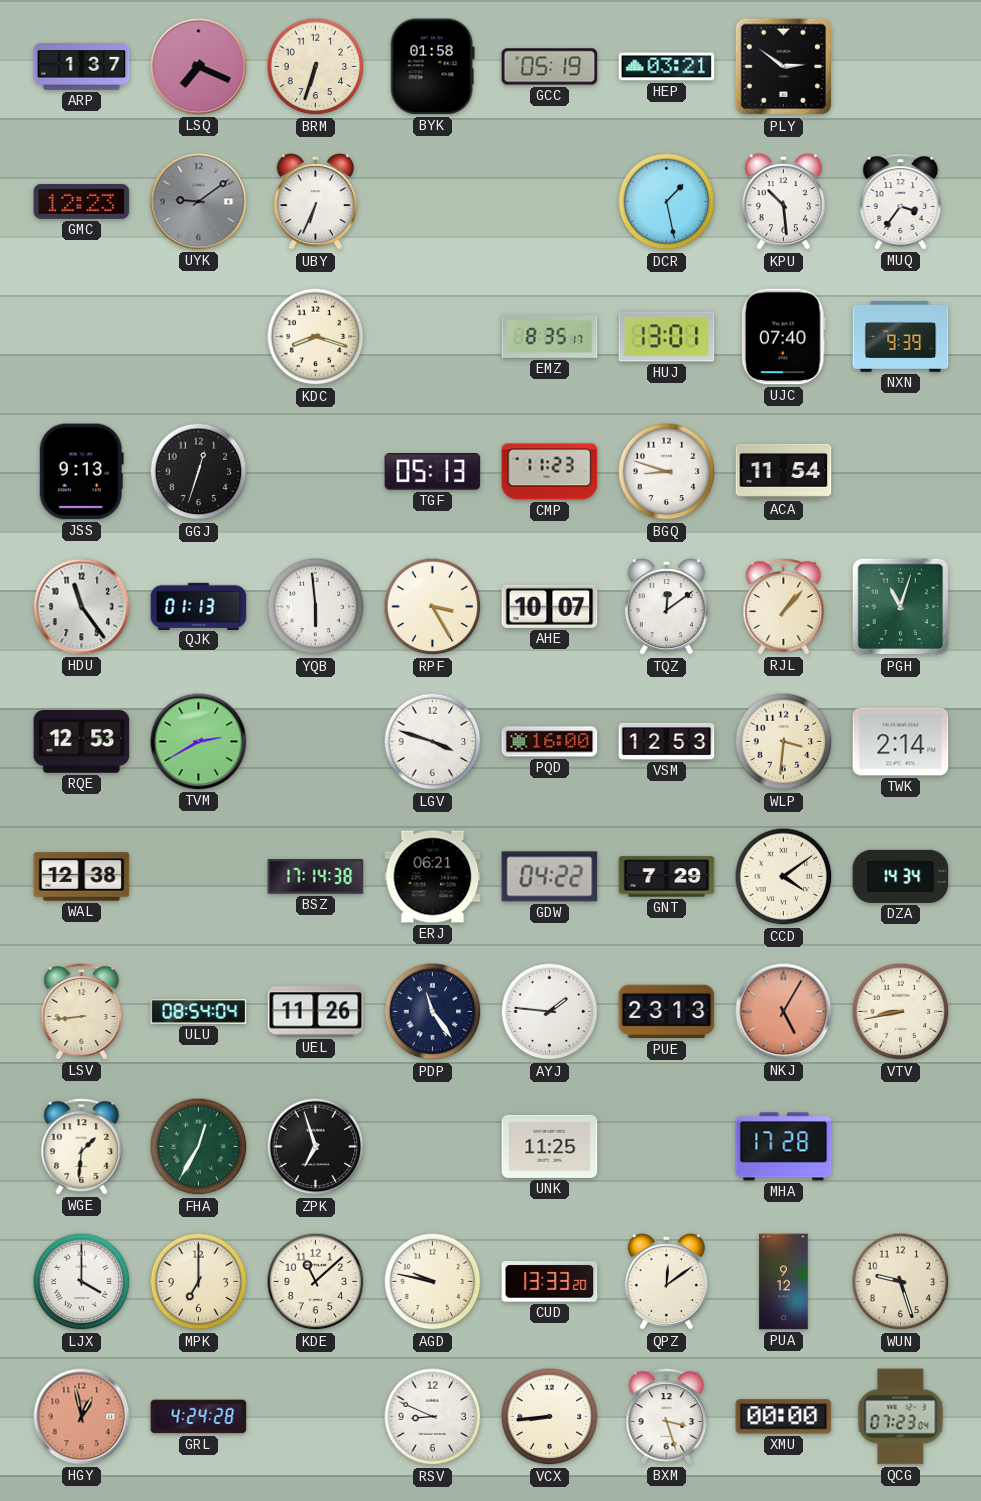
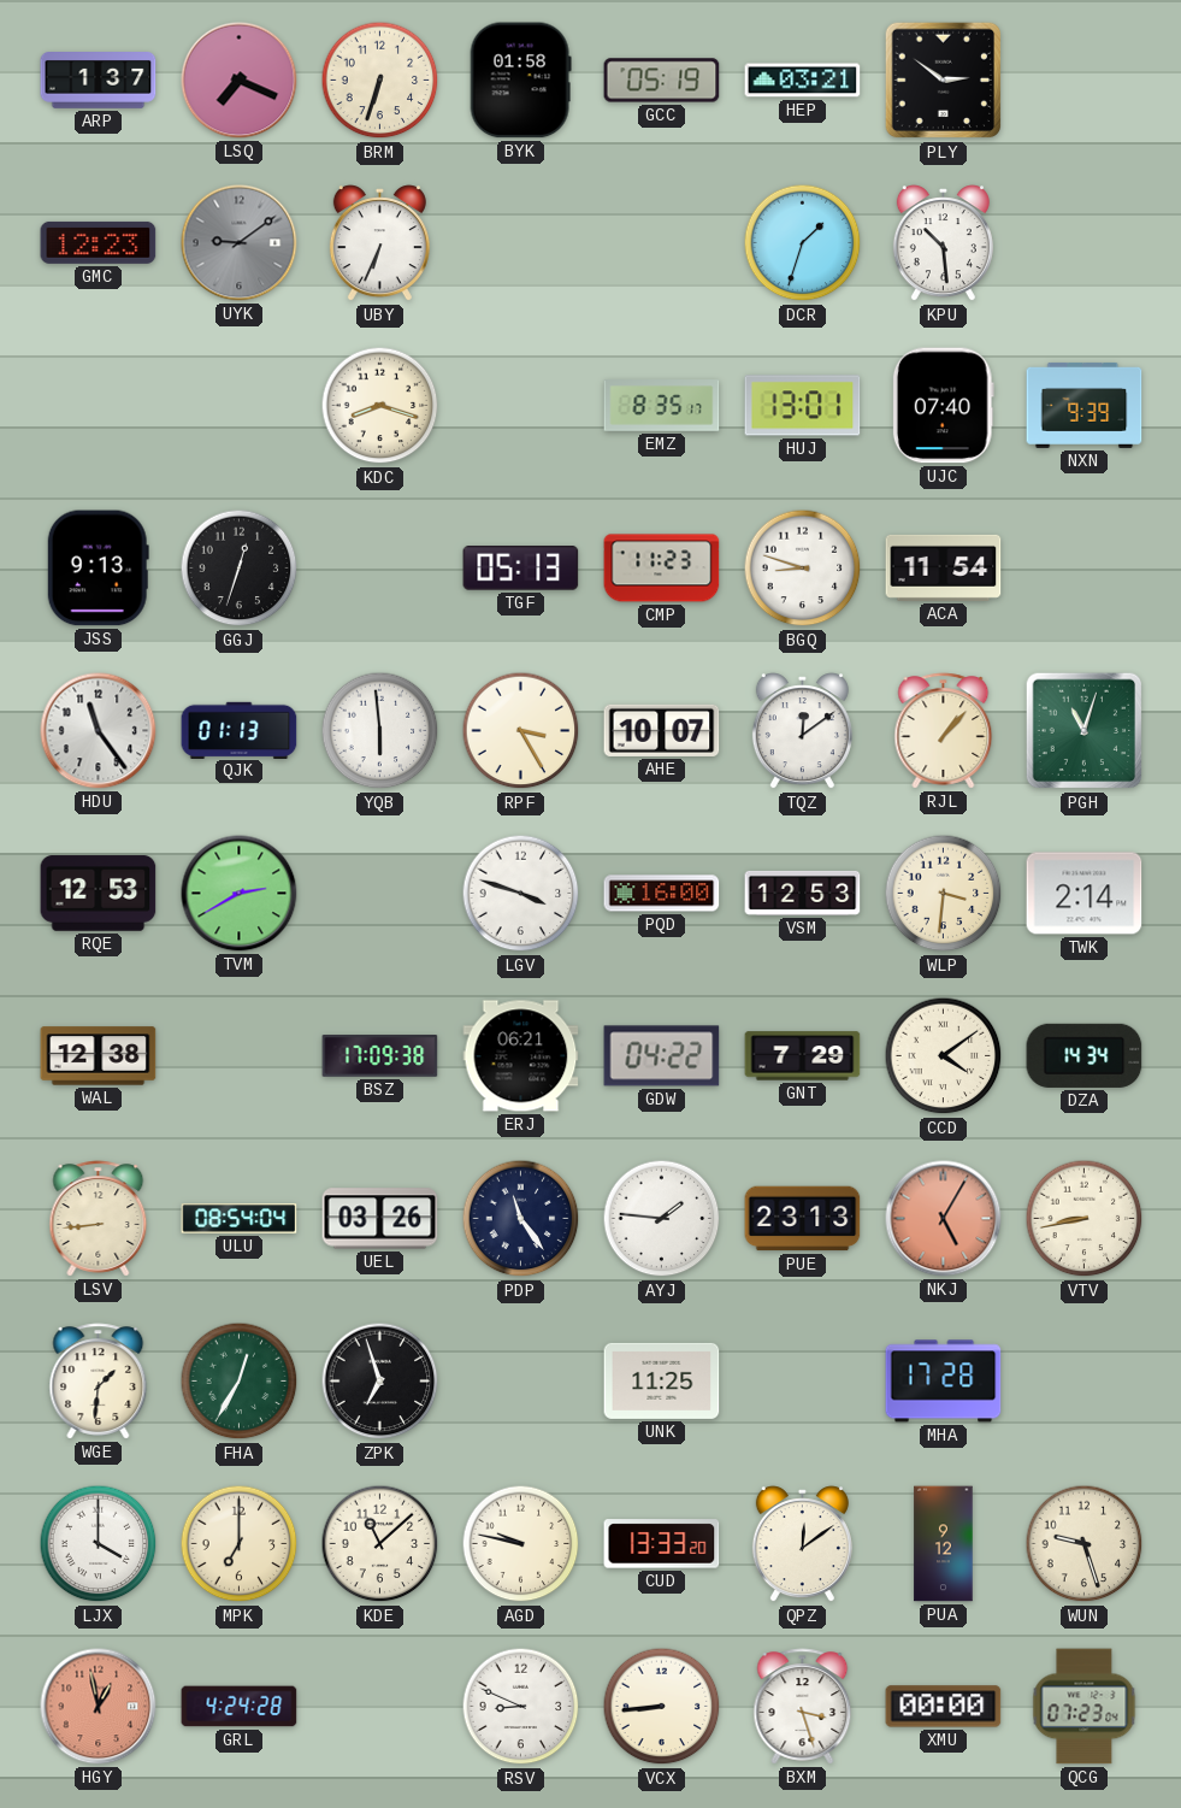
DCR: 1:28 -> 1:33 (803, 243)
MUQ: 3:36 -> none (901, 202)
BSZ: 17:14 -> 17:09 (380, 1056)
UEL: 11:26 -> 03:26 (380, 1219)
